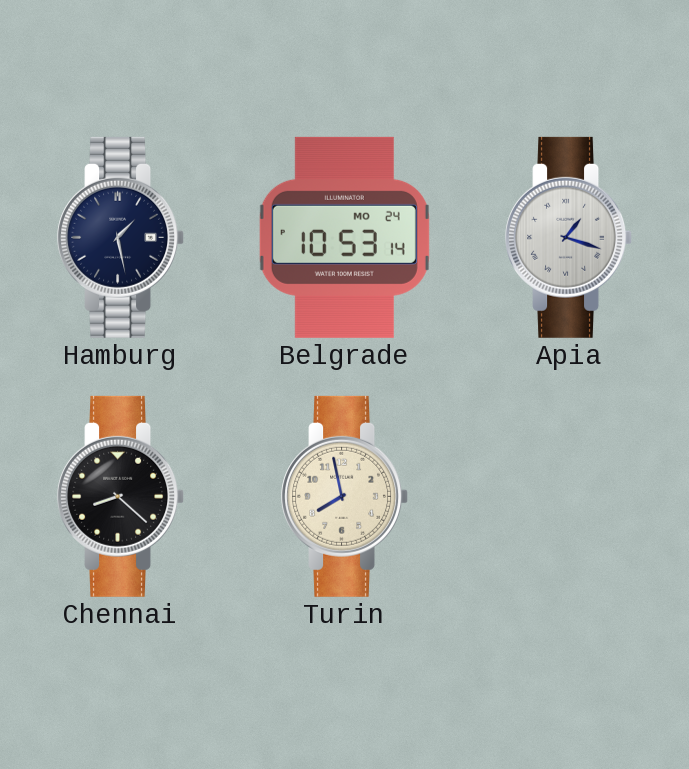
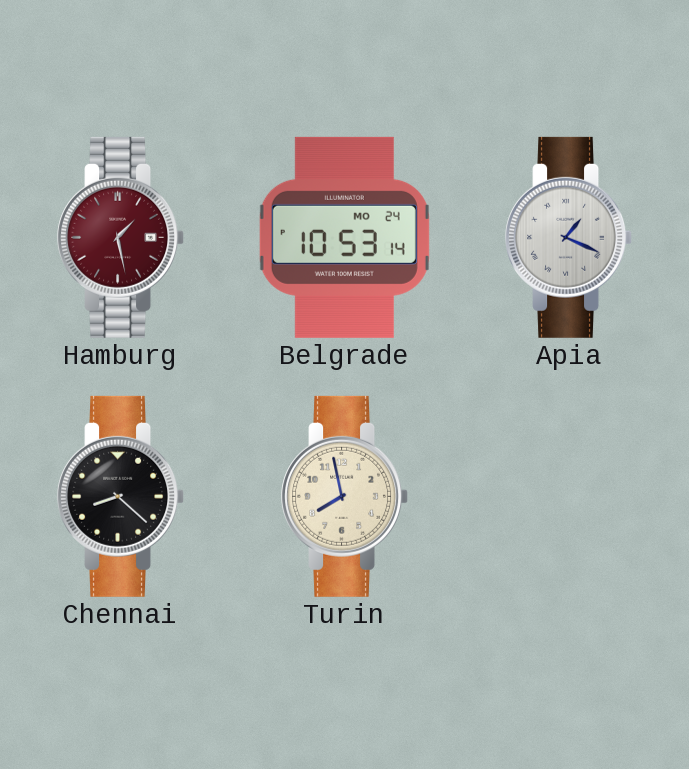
Hamburg dial: navy -> burgundy (121, 237)
Apia: 1:18 -> 1:19 (569, 237)
